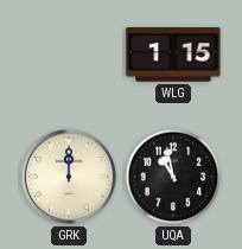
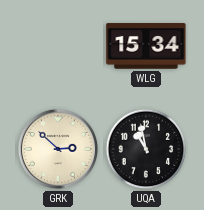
WLG: 1:15 -> 15:34 (146, 46)
GRK: 12:00 -> 2:52 (58, 149)
